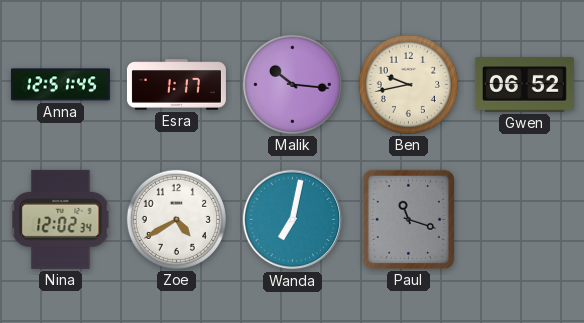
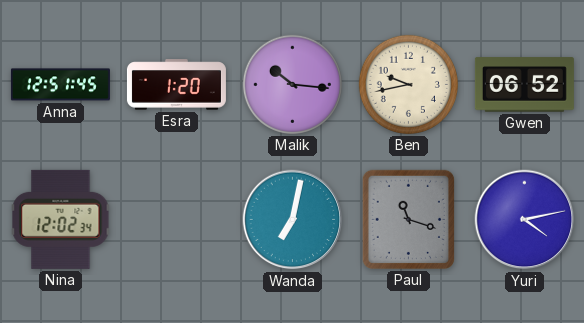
Esra: 1:17 -> 1:20 (176, 85)
Zoe: 4:40 -> none (176, 219)
Yuri: none -> 4:13 (525, 220)
